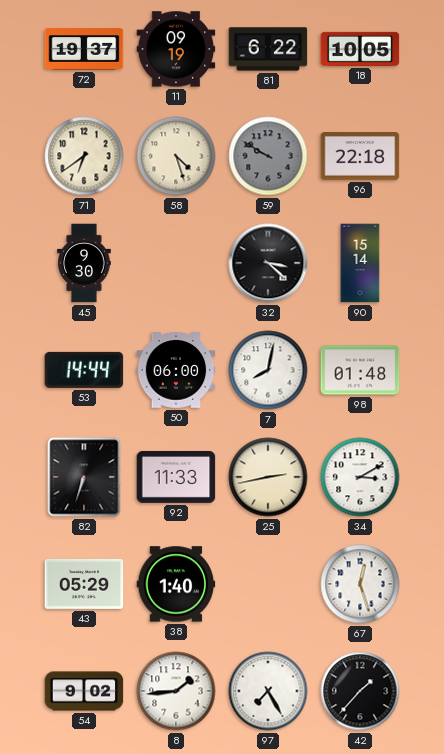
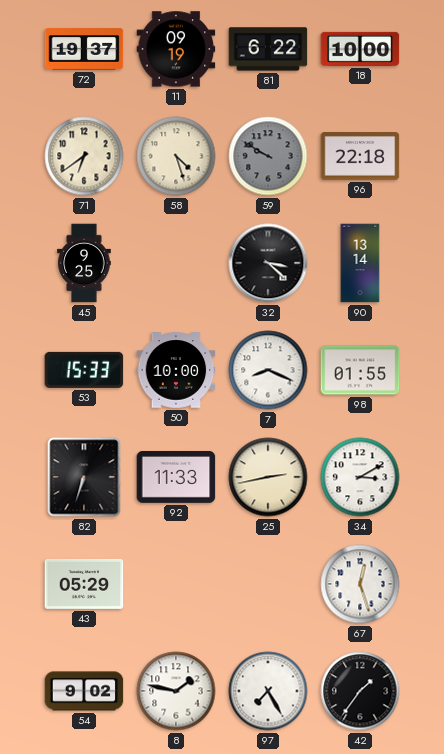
18: 10:05 -> 10:00 (360, 49)
45: 9:30 -> 9:25 (84, 263)
90: 15:14 -> 13:14 (360, 263)
53: 14:44 -> 15:33 (84, 370)
50: 06:00 -> 10:00 (176, 370)
7: 8:02 -> 8:19 (268, 370)
98: 01:48 -> 01:55 (360, 370)
38: 1:40 -> none (176, 584)
8: 1:44 -> 1:47 (176, 691)
42: 1:37 -> 1:36 (360, 691)
